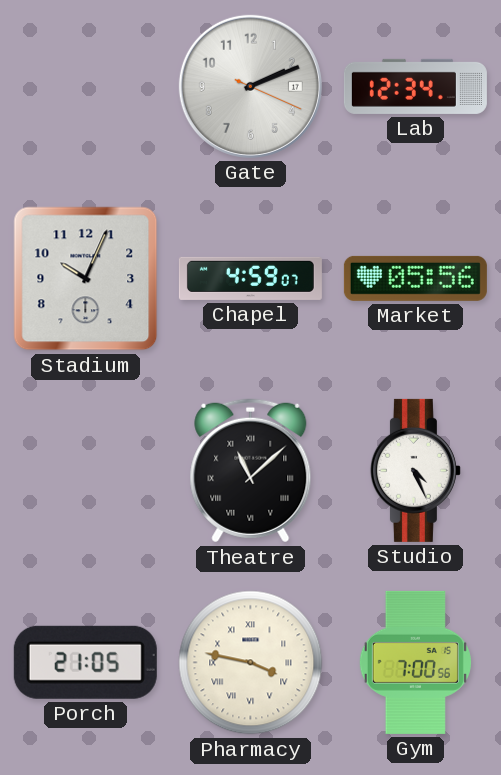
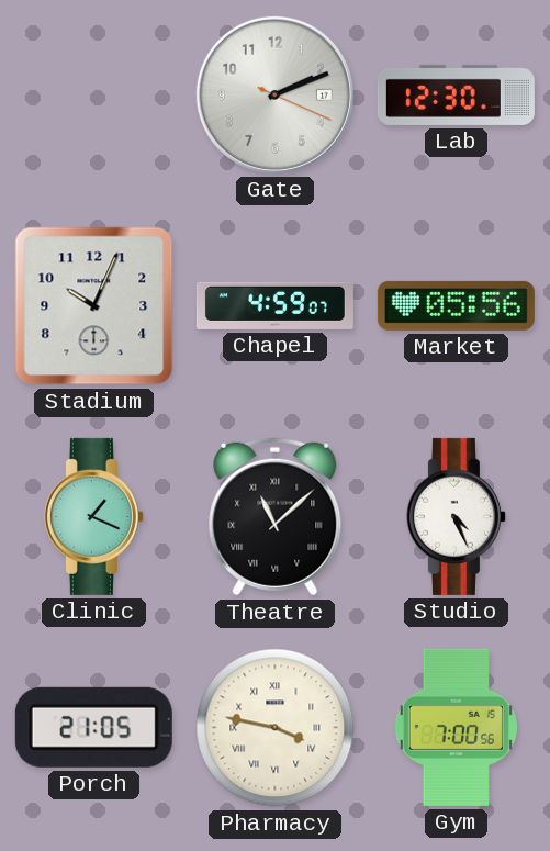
Lab: 12:34 -> 12:30 (456, 94)
Clinic: none -> 1:19 (93, 516)
